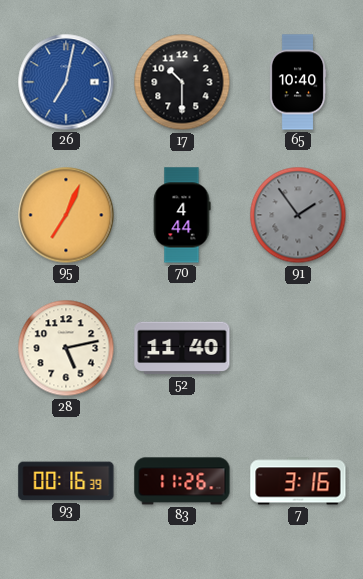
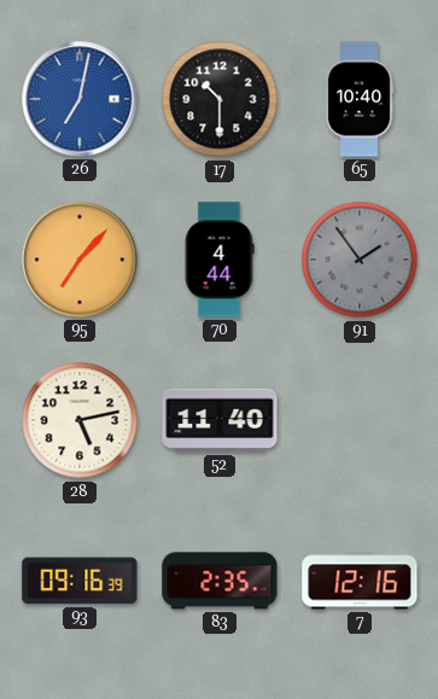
95: 7:04 -> 7:07 (80, 260)
93: 00:16 -> 09:16 (80, 581)
83: 11:26 -> 2:35 (220, 581)
7: 3:16 -> 12:16 (360, 581)
